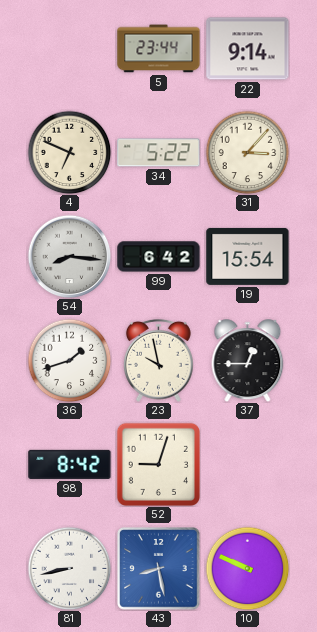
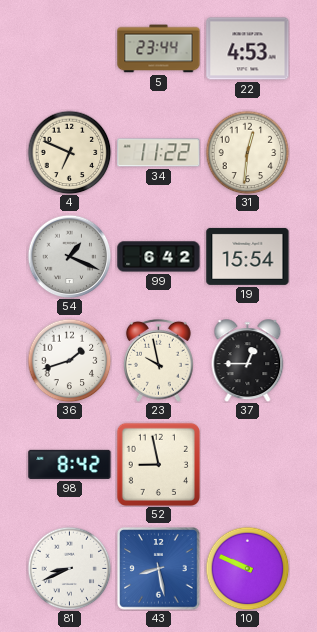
22: 9:14 -> 4:53 (248, 49)
34: 5:22 -> 11:22 (159, 153)
31: 3:07 -> 12:31 (247, 152)
54: 8:16 -> 1:19 (69, 256)
52: 9:03 -> 8:58 (158, 464)
81: 8:43 -> 8:41 (69, 568)
